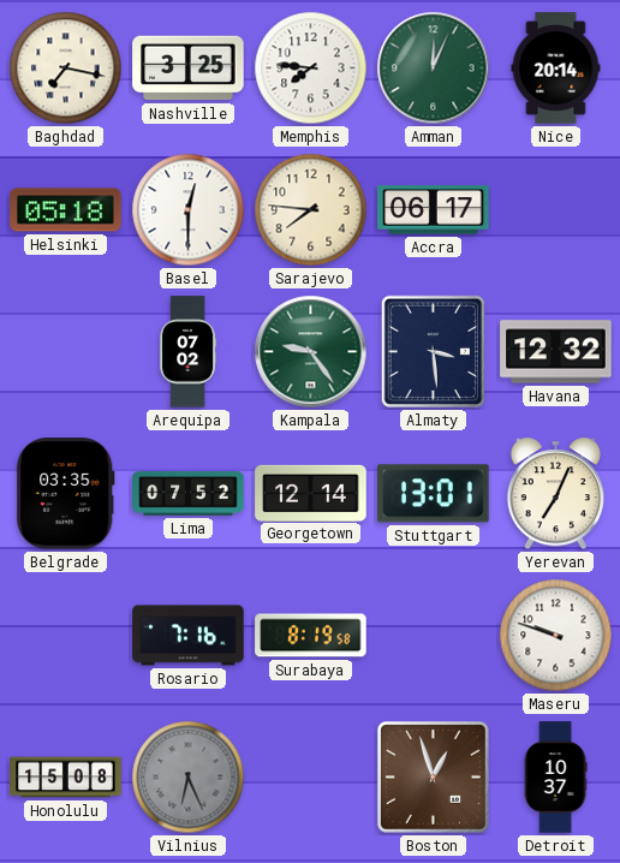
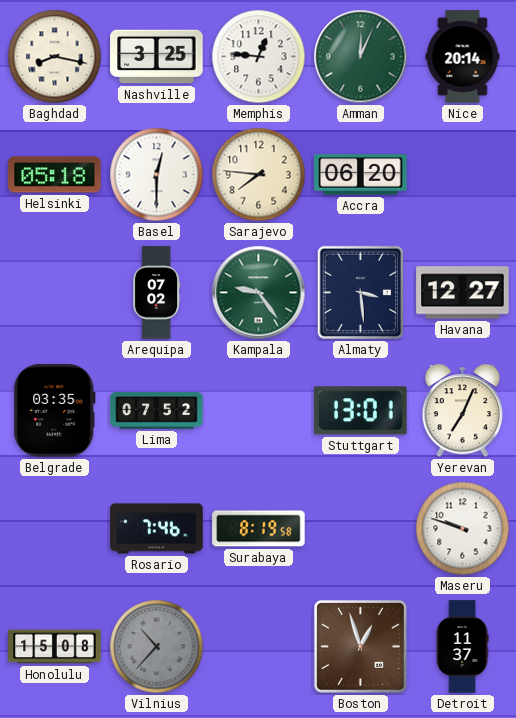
Baghdad: 7:17 -> 8:17 (55, 57)
Memphis: 7:46 -> 12:46 (259, 57)
Accra: 06:17 -> 06:20 (361, 175)
Havana: 12:32 -> 12:27 (463, 293)
Georgetown: 12:14 -> none (311, 493)
Rosario: 7:16 -> 7:46 (157, 529)
Vilnius: 6:26 -> 10:37 (157, 647)
Detroit: 10:37 -> 11:37 (462, 647)
